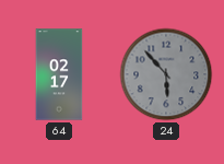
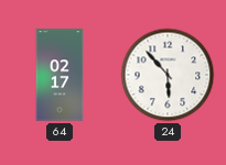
24 dial: grey -> white (168, 75)
